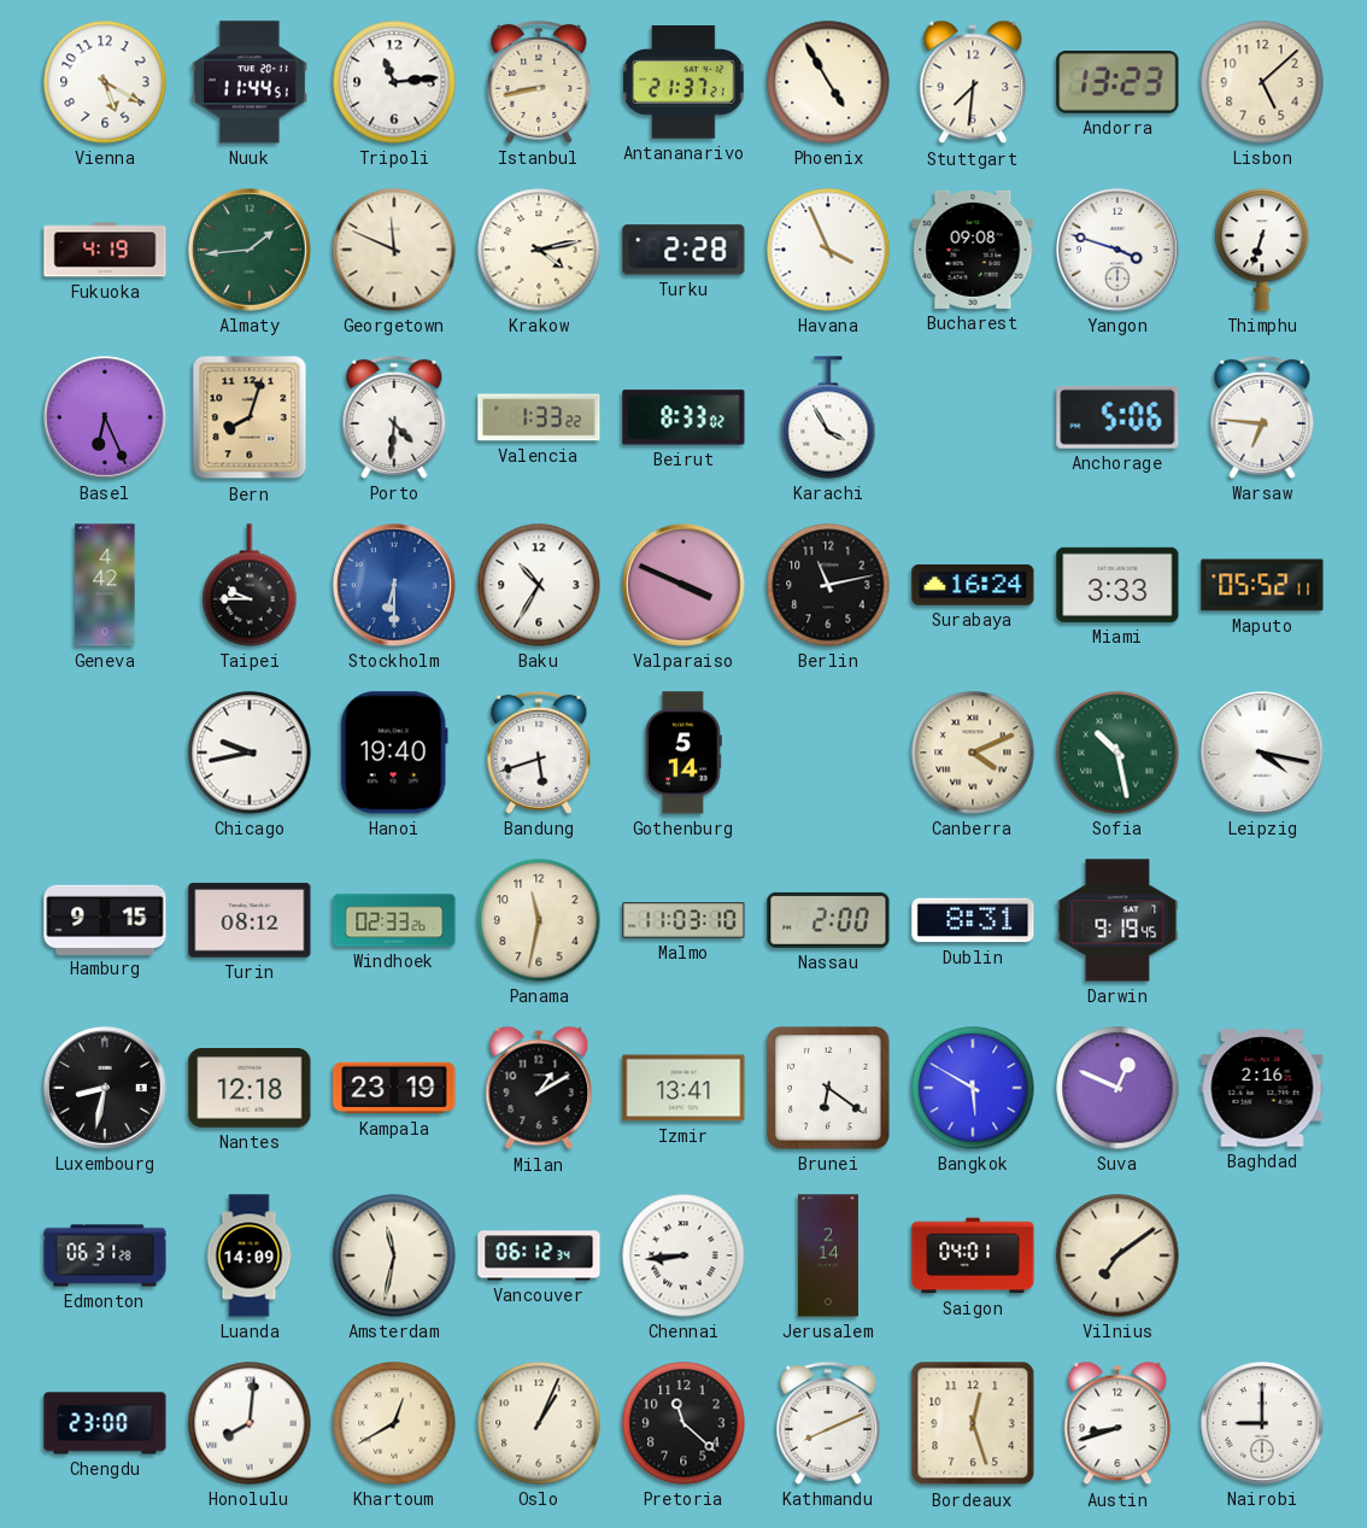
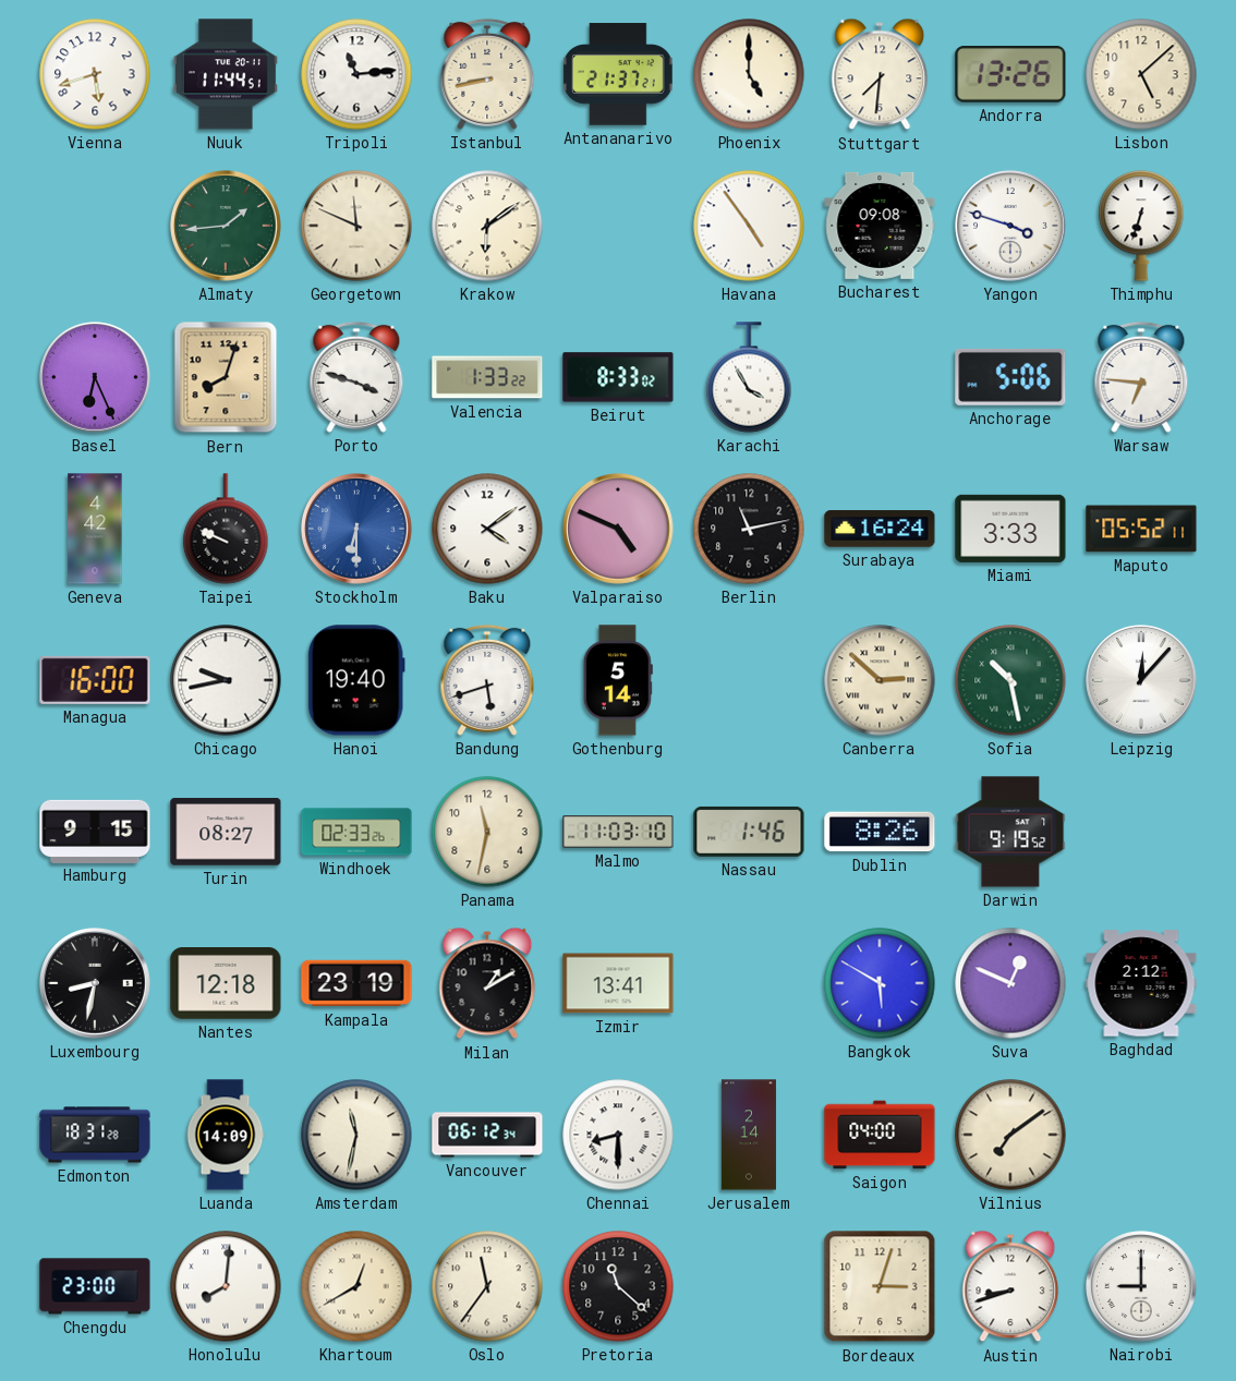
Vienna: 5:20 -> 5:42 (95, 74)
Phoenix: 4:55 -> 5:00 (749, 74)
Andorra: 13:23 -> 13:26 (1010, 75)
Fukuoka: 4:19 -> none (105, 250)
Krakow: 4:13 -> 6:09 (487, 226)
Turku: 2:28 -> none (683, 250)
Havana: 3:56 -> 4:54 (749, 226)
Porto: 4:31 -> 3:48 (356, 377)
Taipei: 9:45 -> 9:49 (226, 529)
Baku: 10:35 -> 4:09 (487, 529)
Valparaiso: 3:49 -> 4:49 (619, 530)
Managua: none -> 16:00 (95, 680)
Canberra: 4:11 -> 2:52 (880, 680)
Leipzig: 4:17 -> 12:07 (1142, 681)
Turin: 08:12 -> 08:27 (226, 832)
Nassau: 2:00 -> 1:46 (749, 832)
Dublin: 8:31 -> 8:26 (880, 832)
Darwin: 9:19:45 -> 9:19:52 (1010, 832)
Brunei: 6:21 -> none (828, 1088)
Baghdad: 2:16 -> 2:12 (1141, 983)
Edmonton: 06:31 -> 18:31 (95, 1135)
Chennai: 8:44 -> 8:30 (618, 1135)
Saigon: 04:01 -> 04:00 (880, 1135)
Oslo: 1:04 -> 11:36 (487, 1286)
Kathmandu: 8:11 -> none (828, 1423)
Bordeaux: 12:27 -> 3:03 (880, 1286)
